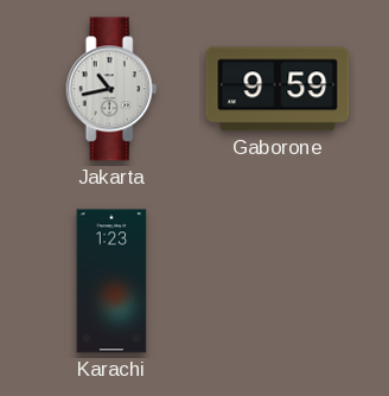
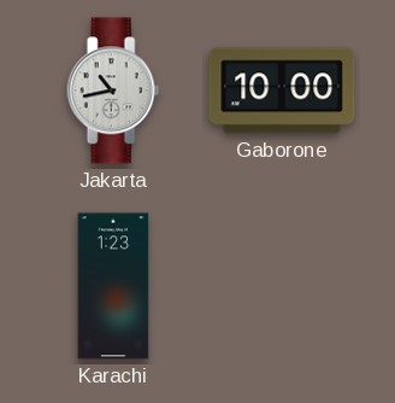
Gaborone: 9:59 -> 10:00 (282, 90)
